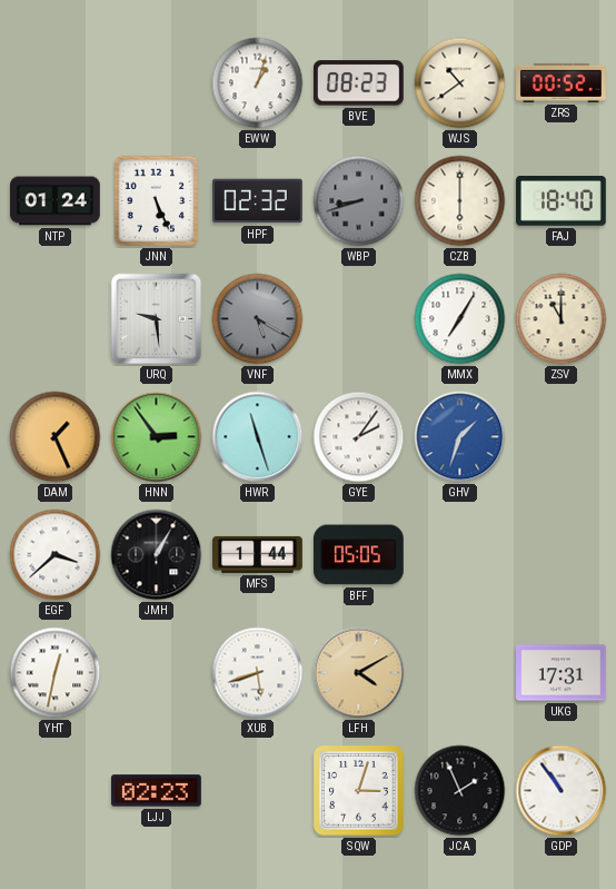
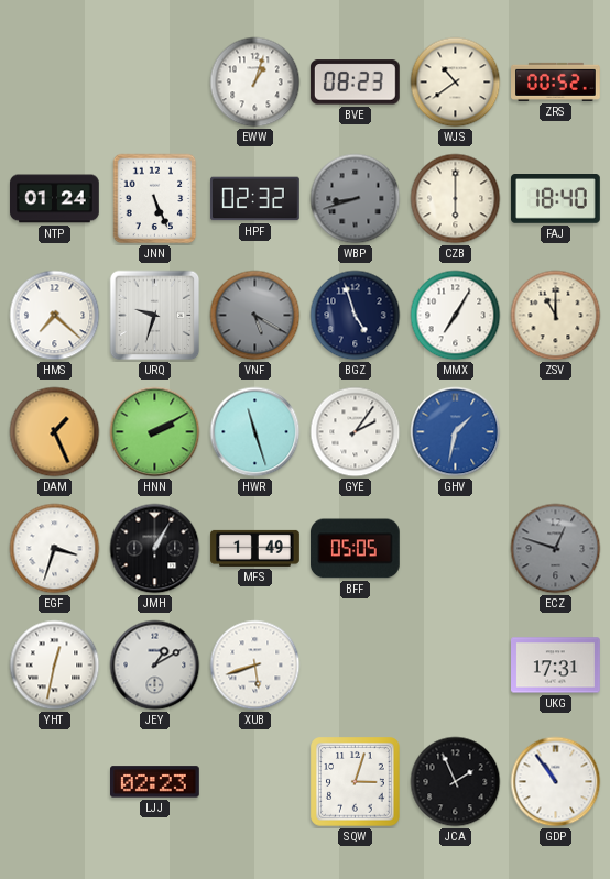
HMS: none -> 7:22 (55, 316)
URQ: 9:29 -> 9:33 (155, 316)
BGZ: none -> 4:57 (356, 316)
HNN: 2:54 -> 2:10 (155, 432)
GHV: 1:33 -> 1:32 (456, 432)
EGF: 3:38 -> 3:33 (55, 549)
MFS: 1:44 -> 1:49 (255, 548)
ECZ: none -> 12:48 (556, 549)
JEY: none -> 1:10 (155, 666)
LFH: 4:10 -> none (359, 673)
